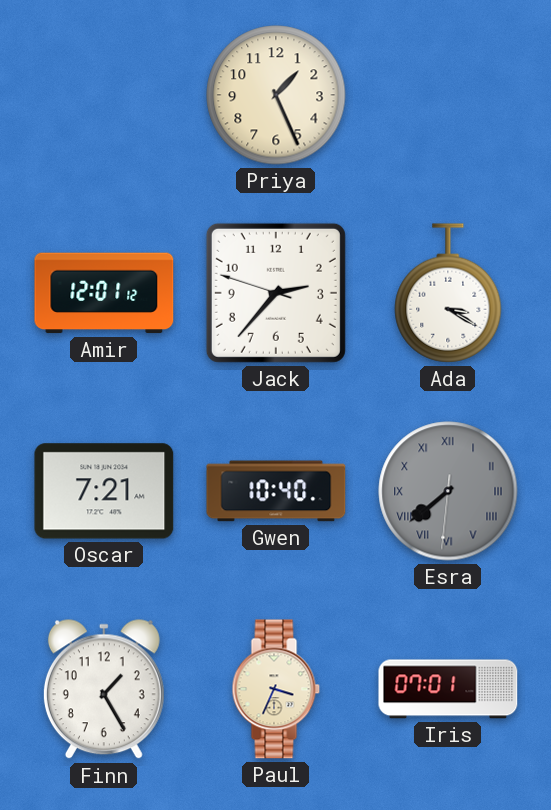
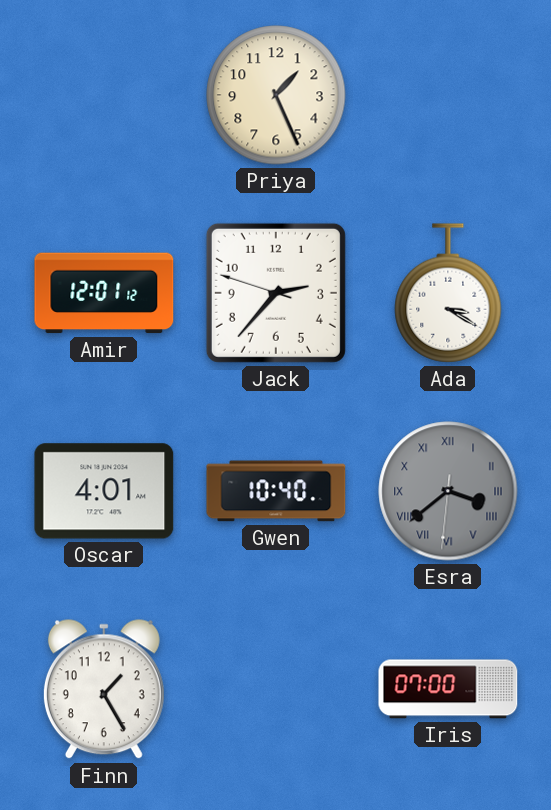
Oscar: 7:21 -> 4:01 (104, 491)
Esra: 7:38 -> 3:38 (448, 491)
Paul: 3:34 -> none (276, 689)
Iris: 07:01 -> 07:00 (448, 689)
